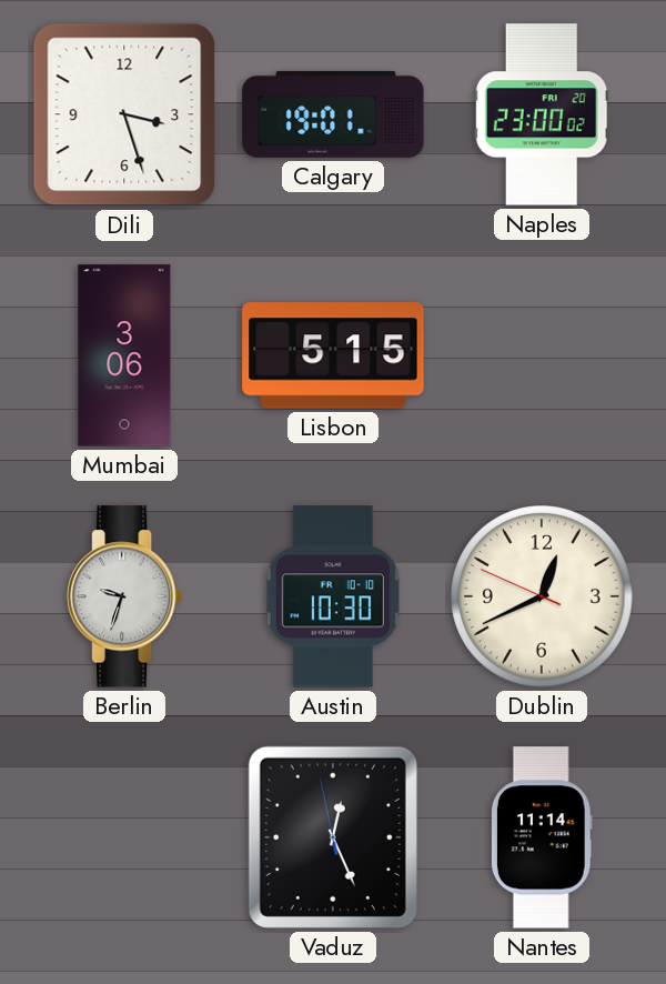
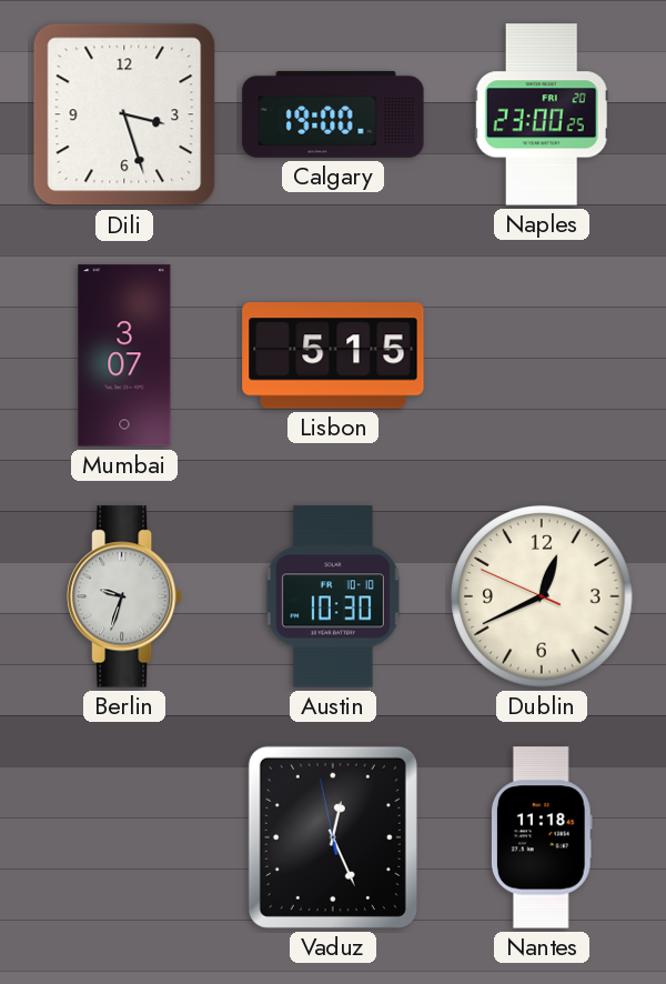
Calgary: 19:01 -> 19:00 (333, 114)
Naples: 23:00:02 -> 23:00:25 (542, 114)
Mumbai: 3:06 -> 3:07 (124, 355)
Nantes: 11:14 -> 11:18 (542, 837)
